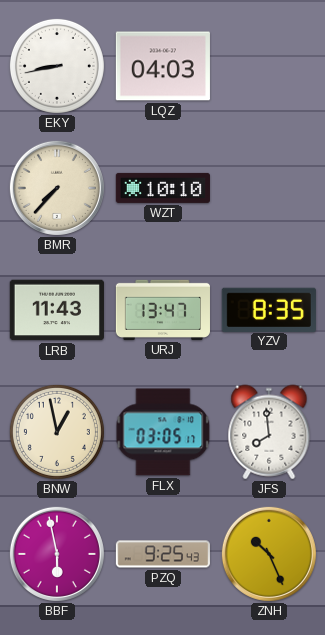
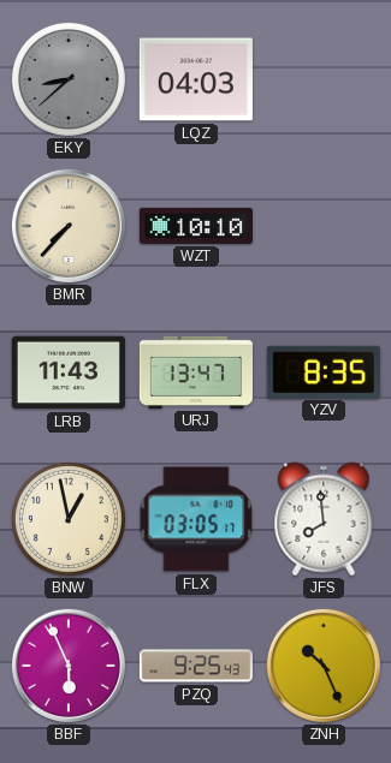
EKY: 8:43 -> 8:38 (69, 79)
EKY dial: white -> grey (69, 79)
BBF: 5:58 -> 5:56 (69, 666)
